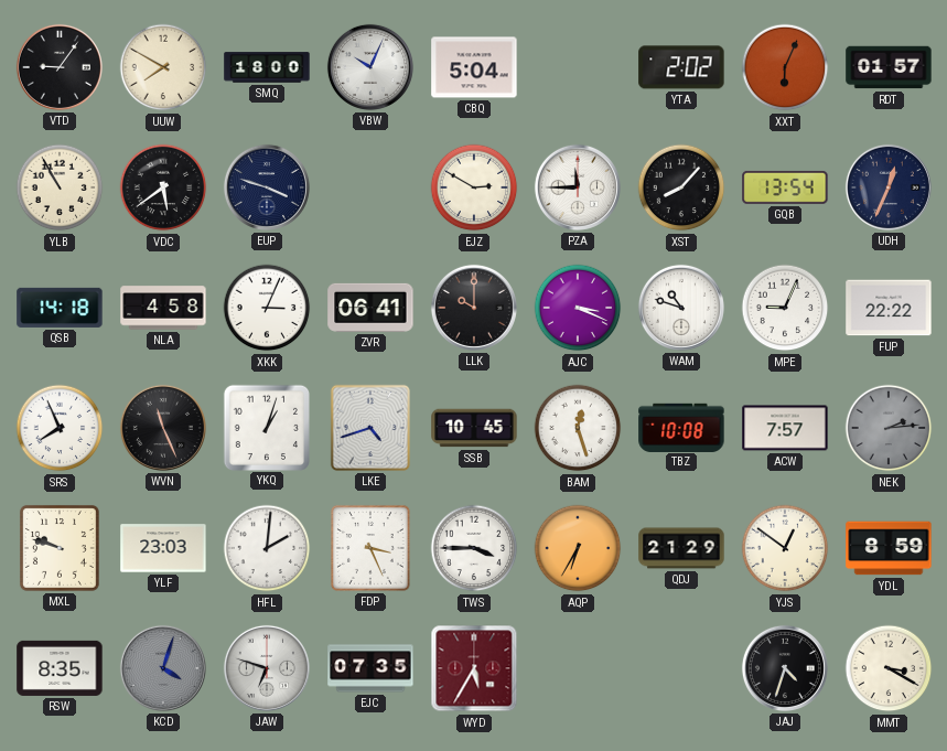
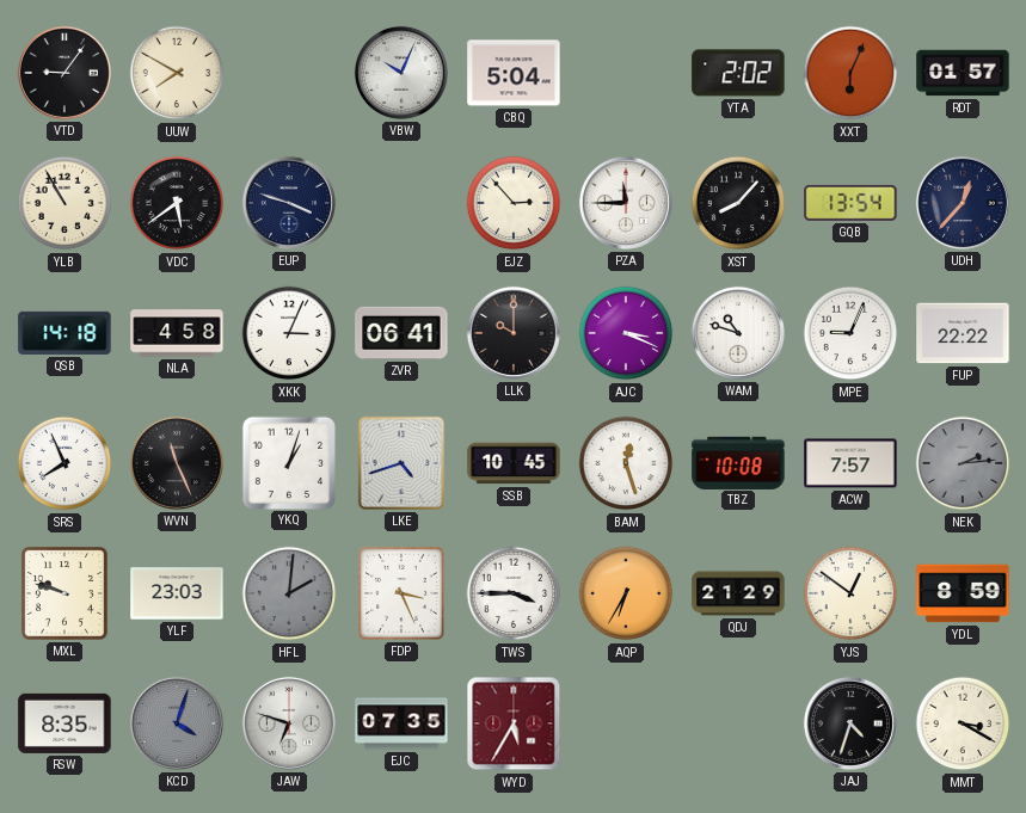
SMQ: 18:00 -> none (267, 67)
EJZ: 2:50 -> 2:53 (514, 203)
UDH: 12:34 -> 12:37 (963, 203)
HFL dial: white -> grey (289, 593)
